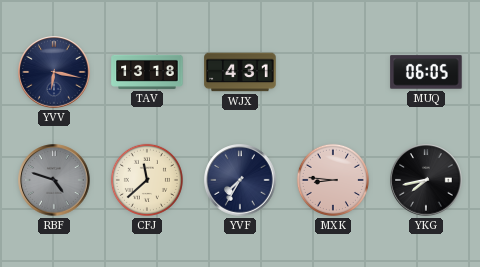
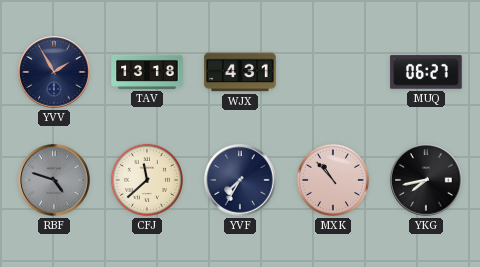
YVV: 6:17 -> 1:55 (54, 72)
MUQ: 06:05 -> 06:27 (426, 72)
MXK: 8:46 -> 10:53 (333, 180)
